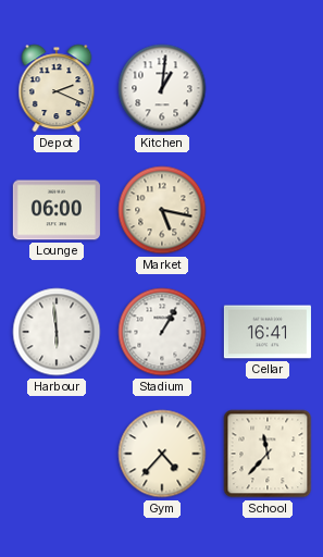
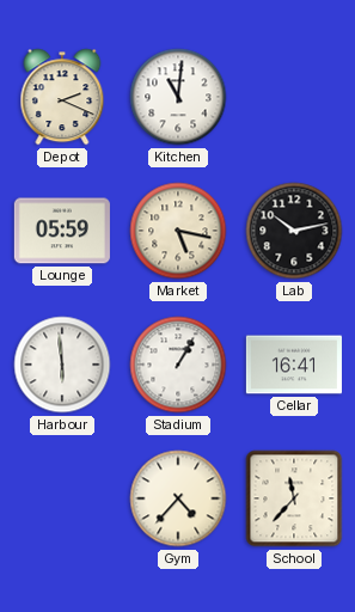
Kitchen: 1:01 -> 11:01 (178, 97)
Lounge: 06:00 -> 05:59 (62, 231)
Lab: none -> 10:13 (294, 231)
